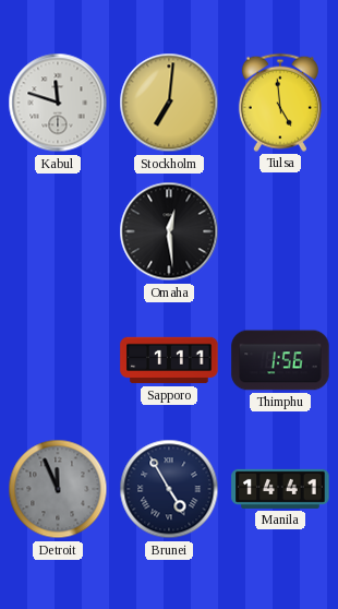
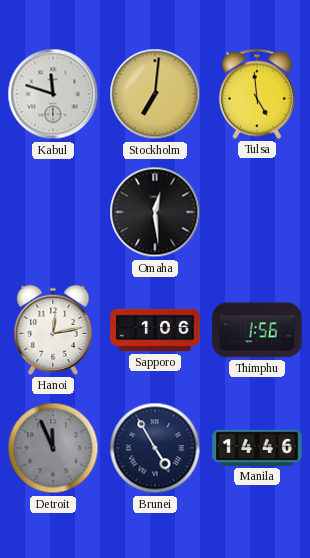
Hanoi: none -> 12:13 (53, 330)
Sapporo: 1:11 -> 1:06 (155, 330)
Manila: 14:41 -> 14:46 (257, 448)
